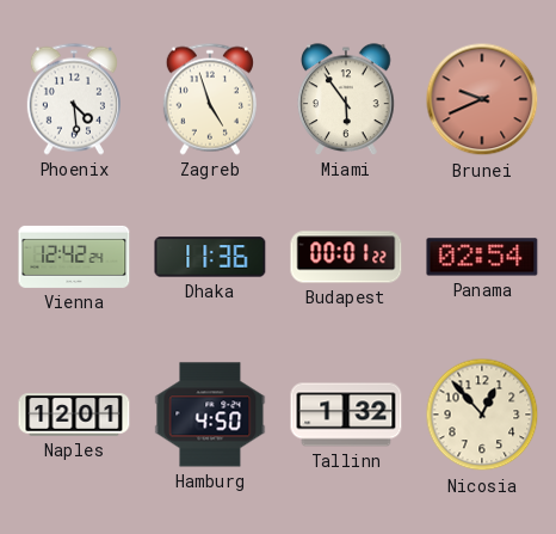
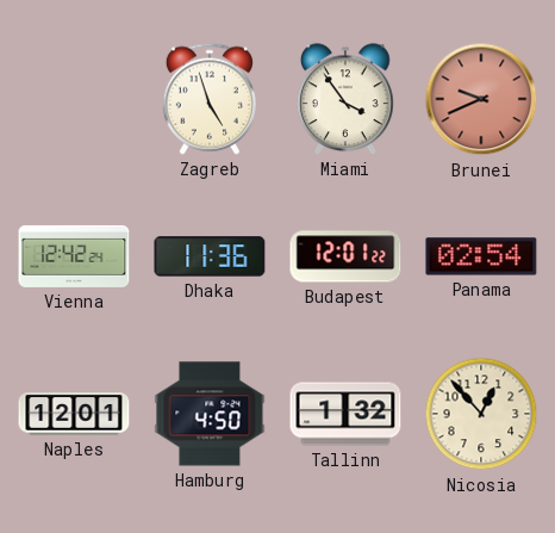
Phoenix: 4:29 -> none (74, 99)
Miami: 5:54 -> 3:54 (345, 99)
Budapest: 00:01 -> 12:01 (345, 256)
